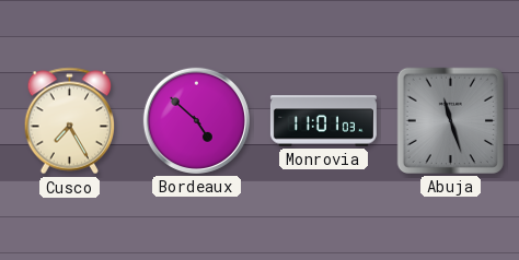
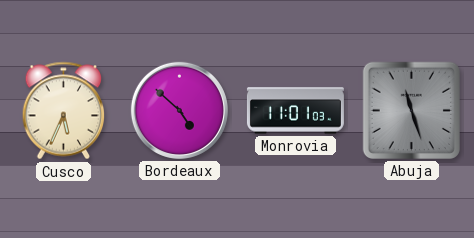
Cusco: 7:25 -> 5:34 (64, 111)
